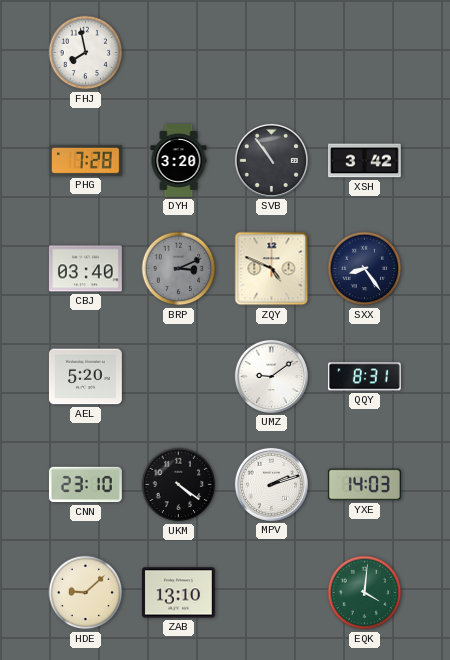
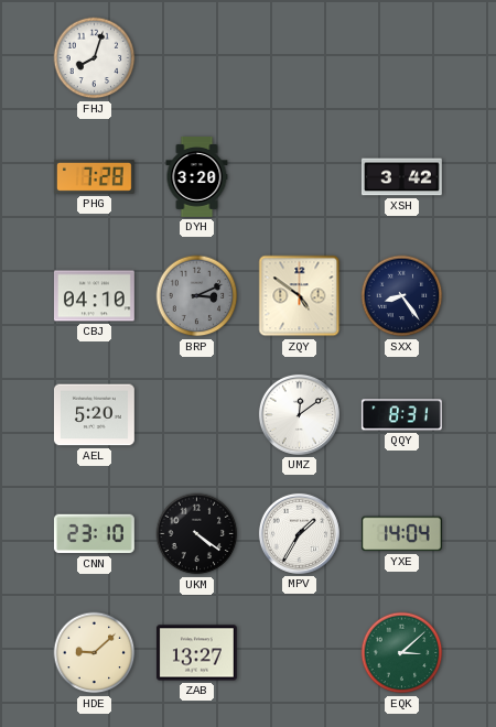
FHJ: 7:58 -> 8:03 (95, 58)
SVB: 10:54 -> none (271, 160)
CBJ: 03:40 -> 04:10 (94, 296)
ZQY: 4:49 -> 4:51 (300, 296)
UMZ: 9:09 -> 12:09 (299, 414)
MPV: 2:12 -> 1:35 (299, 533)
YXE: 14:03 -> 14:04 (401, 534)
ZAB: 13:10 -> 13:27 (196, 653)
EQK: 4:01 -> 3:08 (402, 653)
